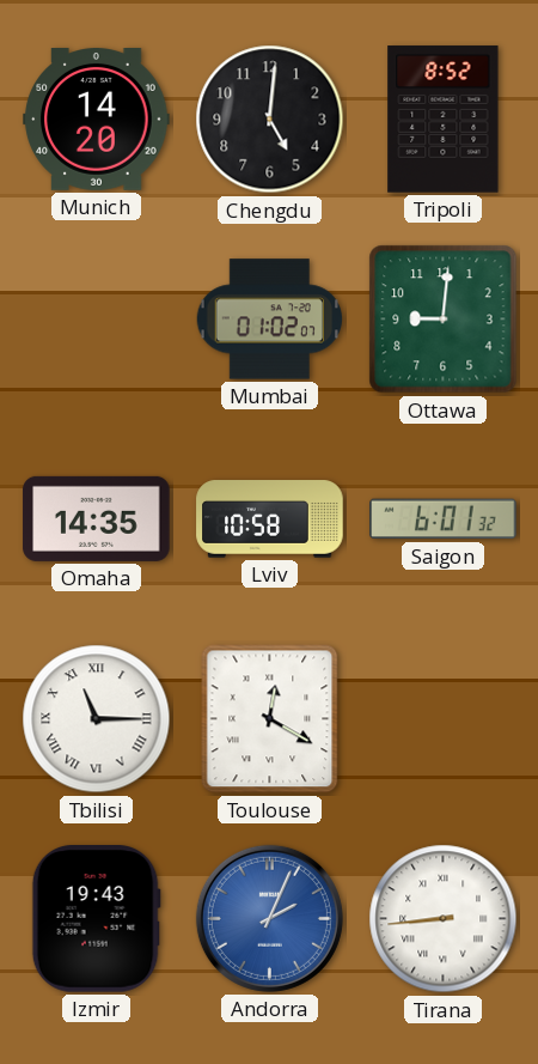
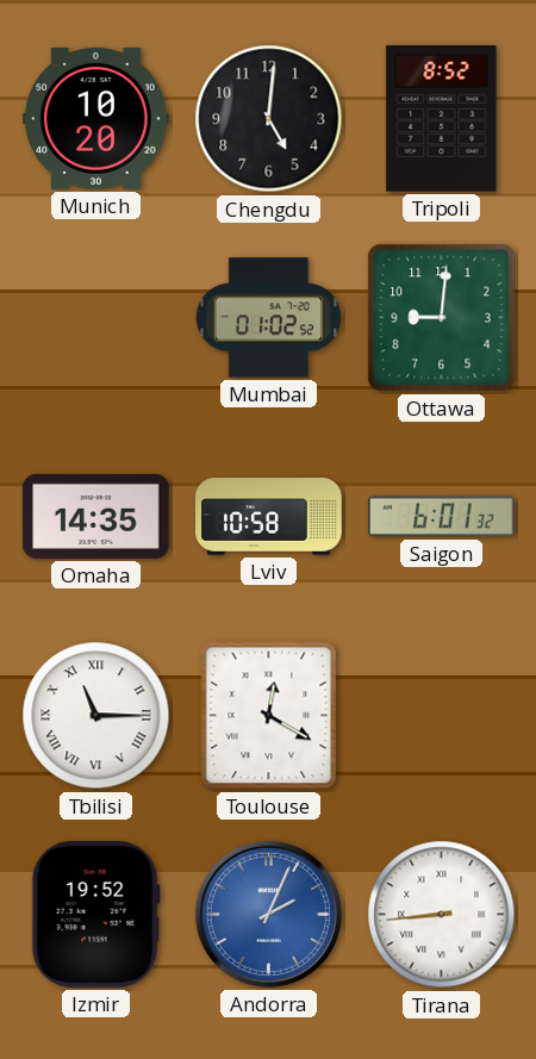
Munich: 14:20 -> 10:20 (96, 119)
Mumbai: 01:02:07 -> 01:02:52 (269, 318)
Izmir: 19:43 -> 19:52 (95, 915)
